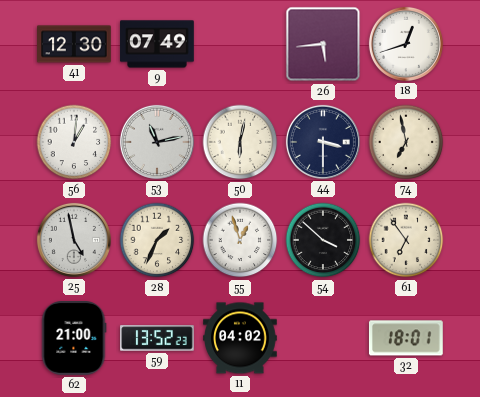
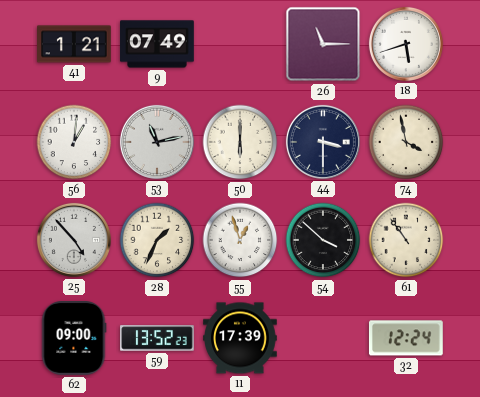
41: 12:30 -> 1:21 (74, 44)
26: 5:44 -> 11:15 (323, 44)
18: 12:42 -> 5:42 (406, 44)
50: 6:02 -> 6:00 (240, 142)
74: 6:58 -> 3:58 (406, 142)
25: 4:58 -> 4:53 (74, 240)
61: 6:54 -> 10:54 (406, 240)
62: 21:00 -> 09:00 (74, 339)
11: 04:02 -> 17:39 (240, 338)
32: 18:01 -> 12:24 (406, 338)
